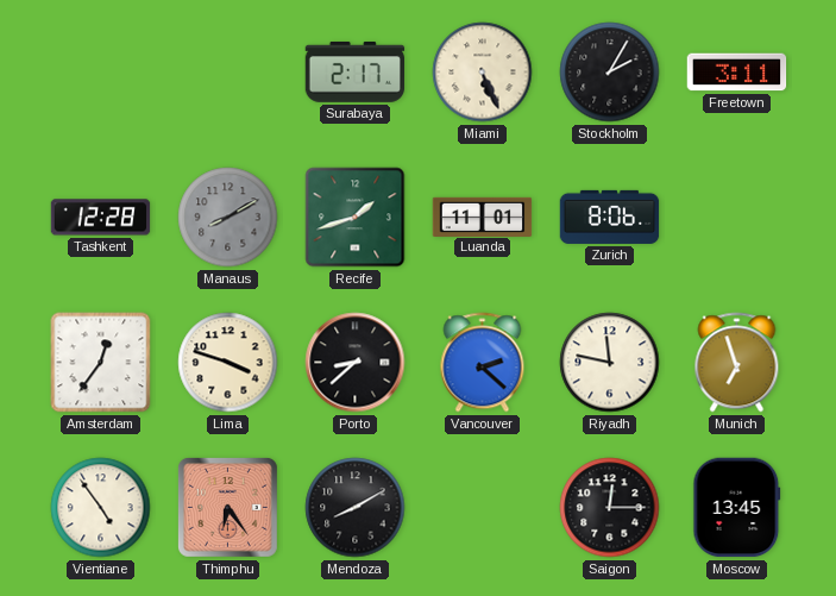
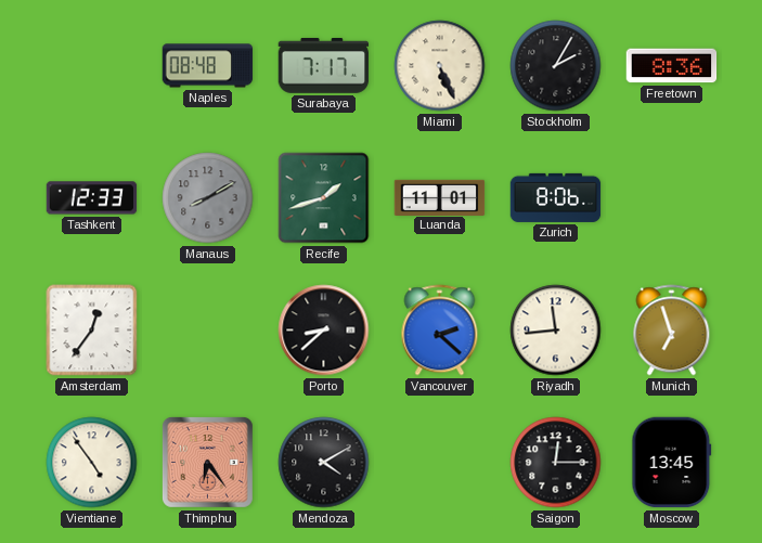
Naples: none -> 08:48 (208, 66)
Surabaya: 2:17 -> 7:17 (324, 65)
Freetown: 3:11 -> 8:36 (672, 66)
Tashkent: 12:28 -> 12:33 (92, 198)
Lima: 3:48 -> none (228, 363)
Riyadh: 11:47 -> 11:44 (556, 331)
Mendoza: 8:10 -> 4:10 (324, 463)
